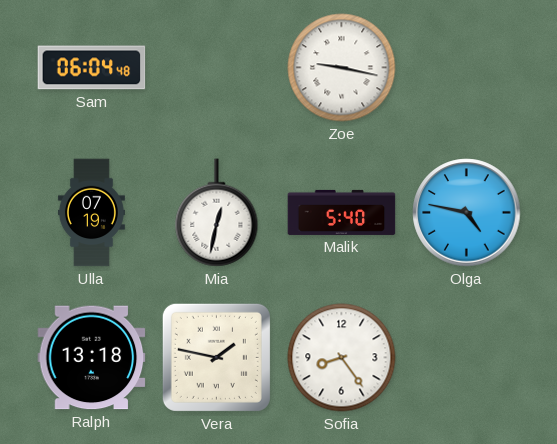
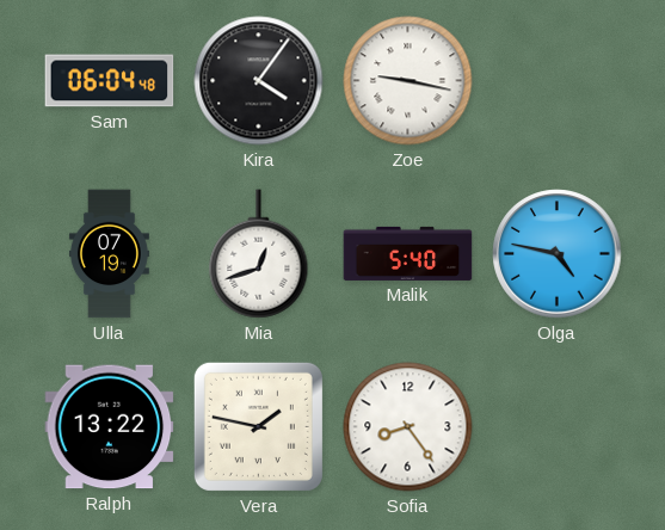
Kira: none -> 4:06 (259, 81)
Mia: 12:32 -> 12:42 (259, 254)
Ralph: 13:18 -> 13:22 (110, 427)
